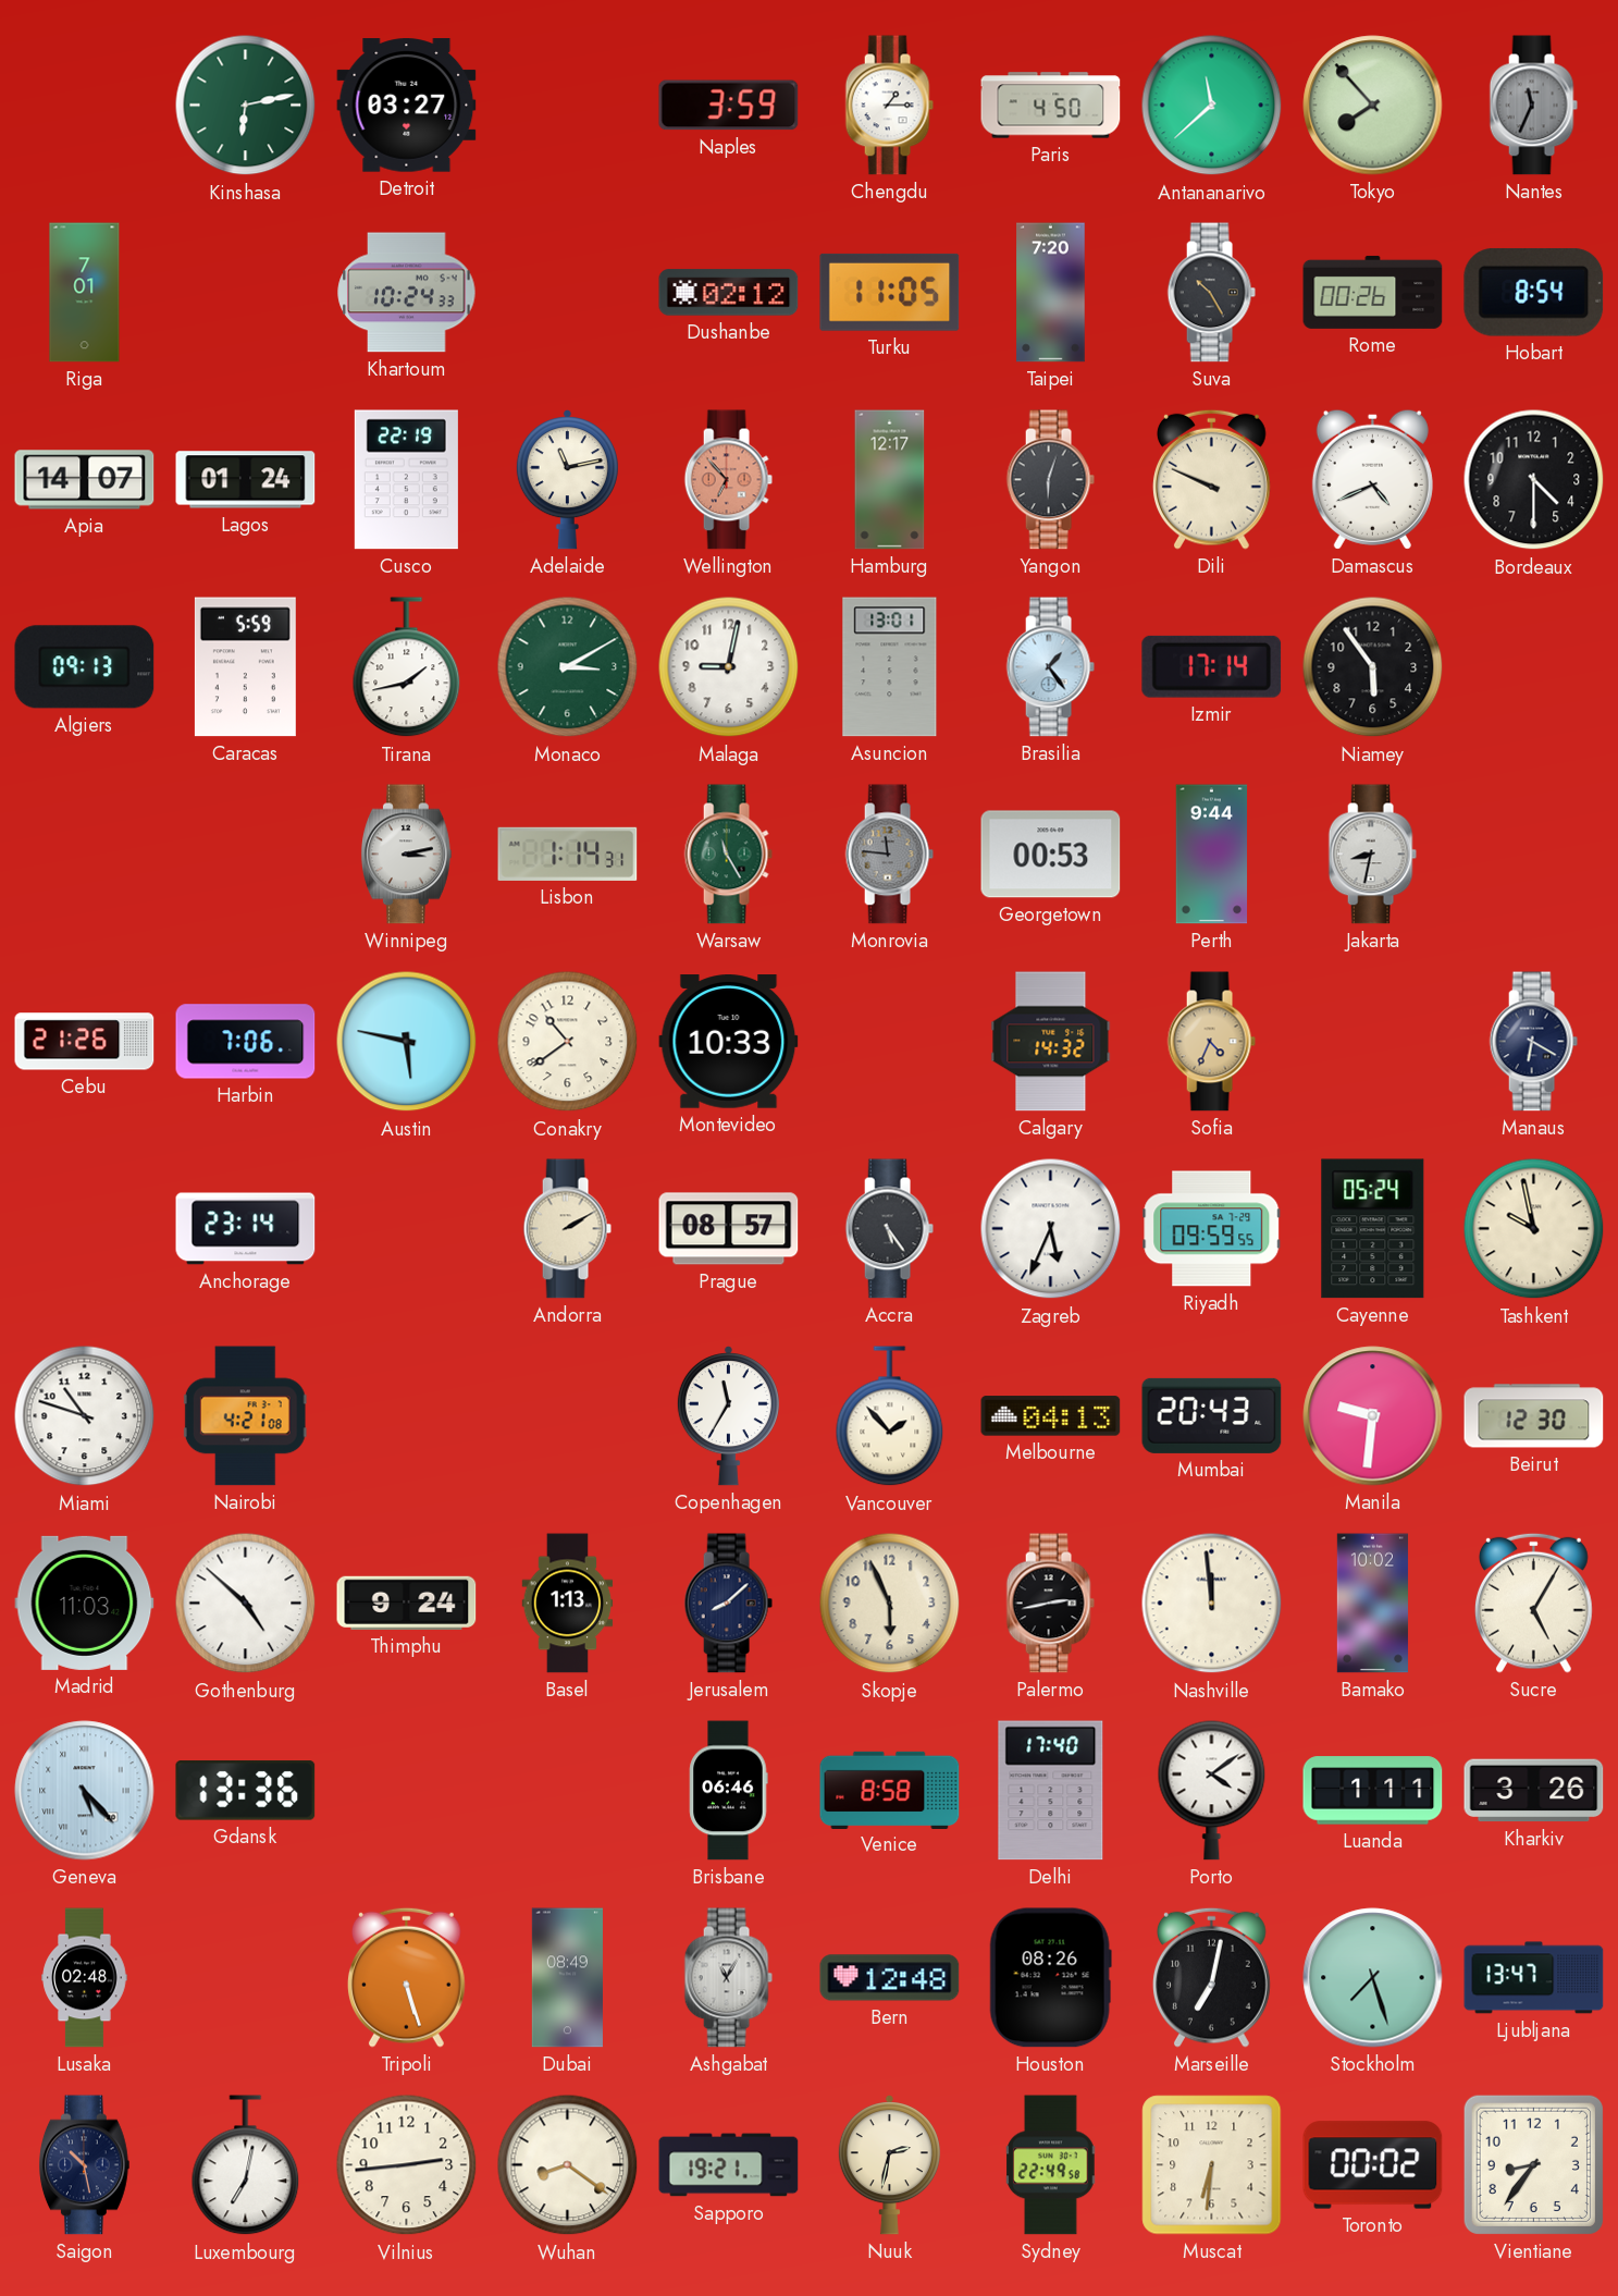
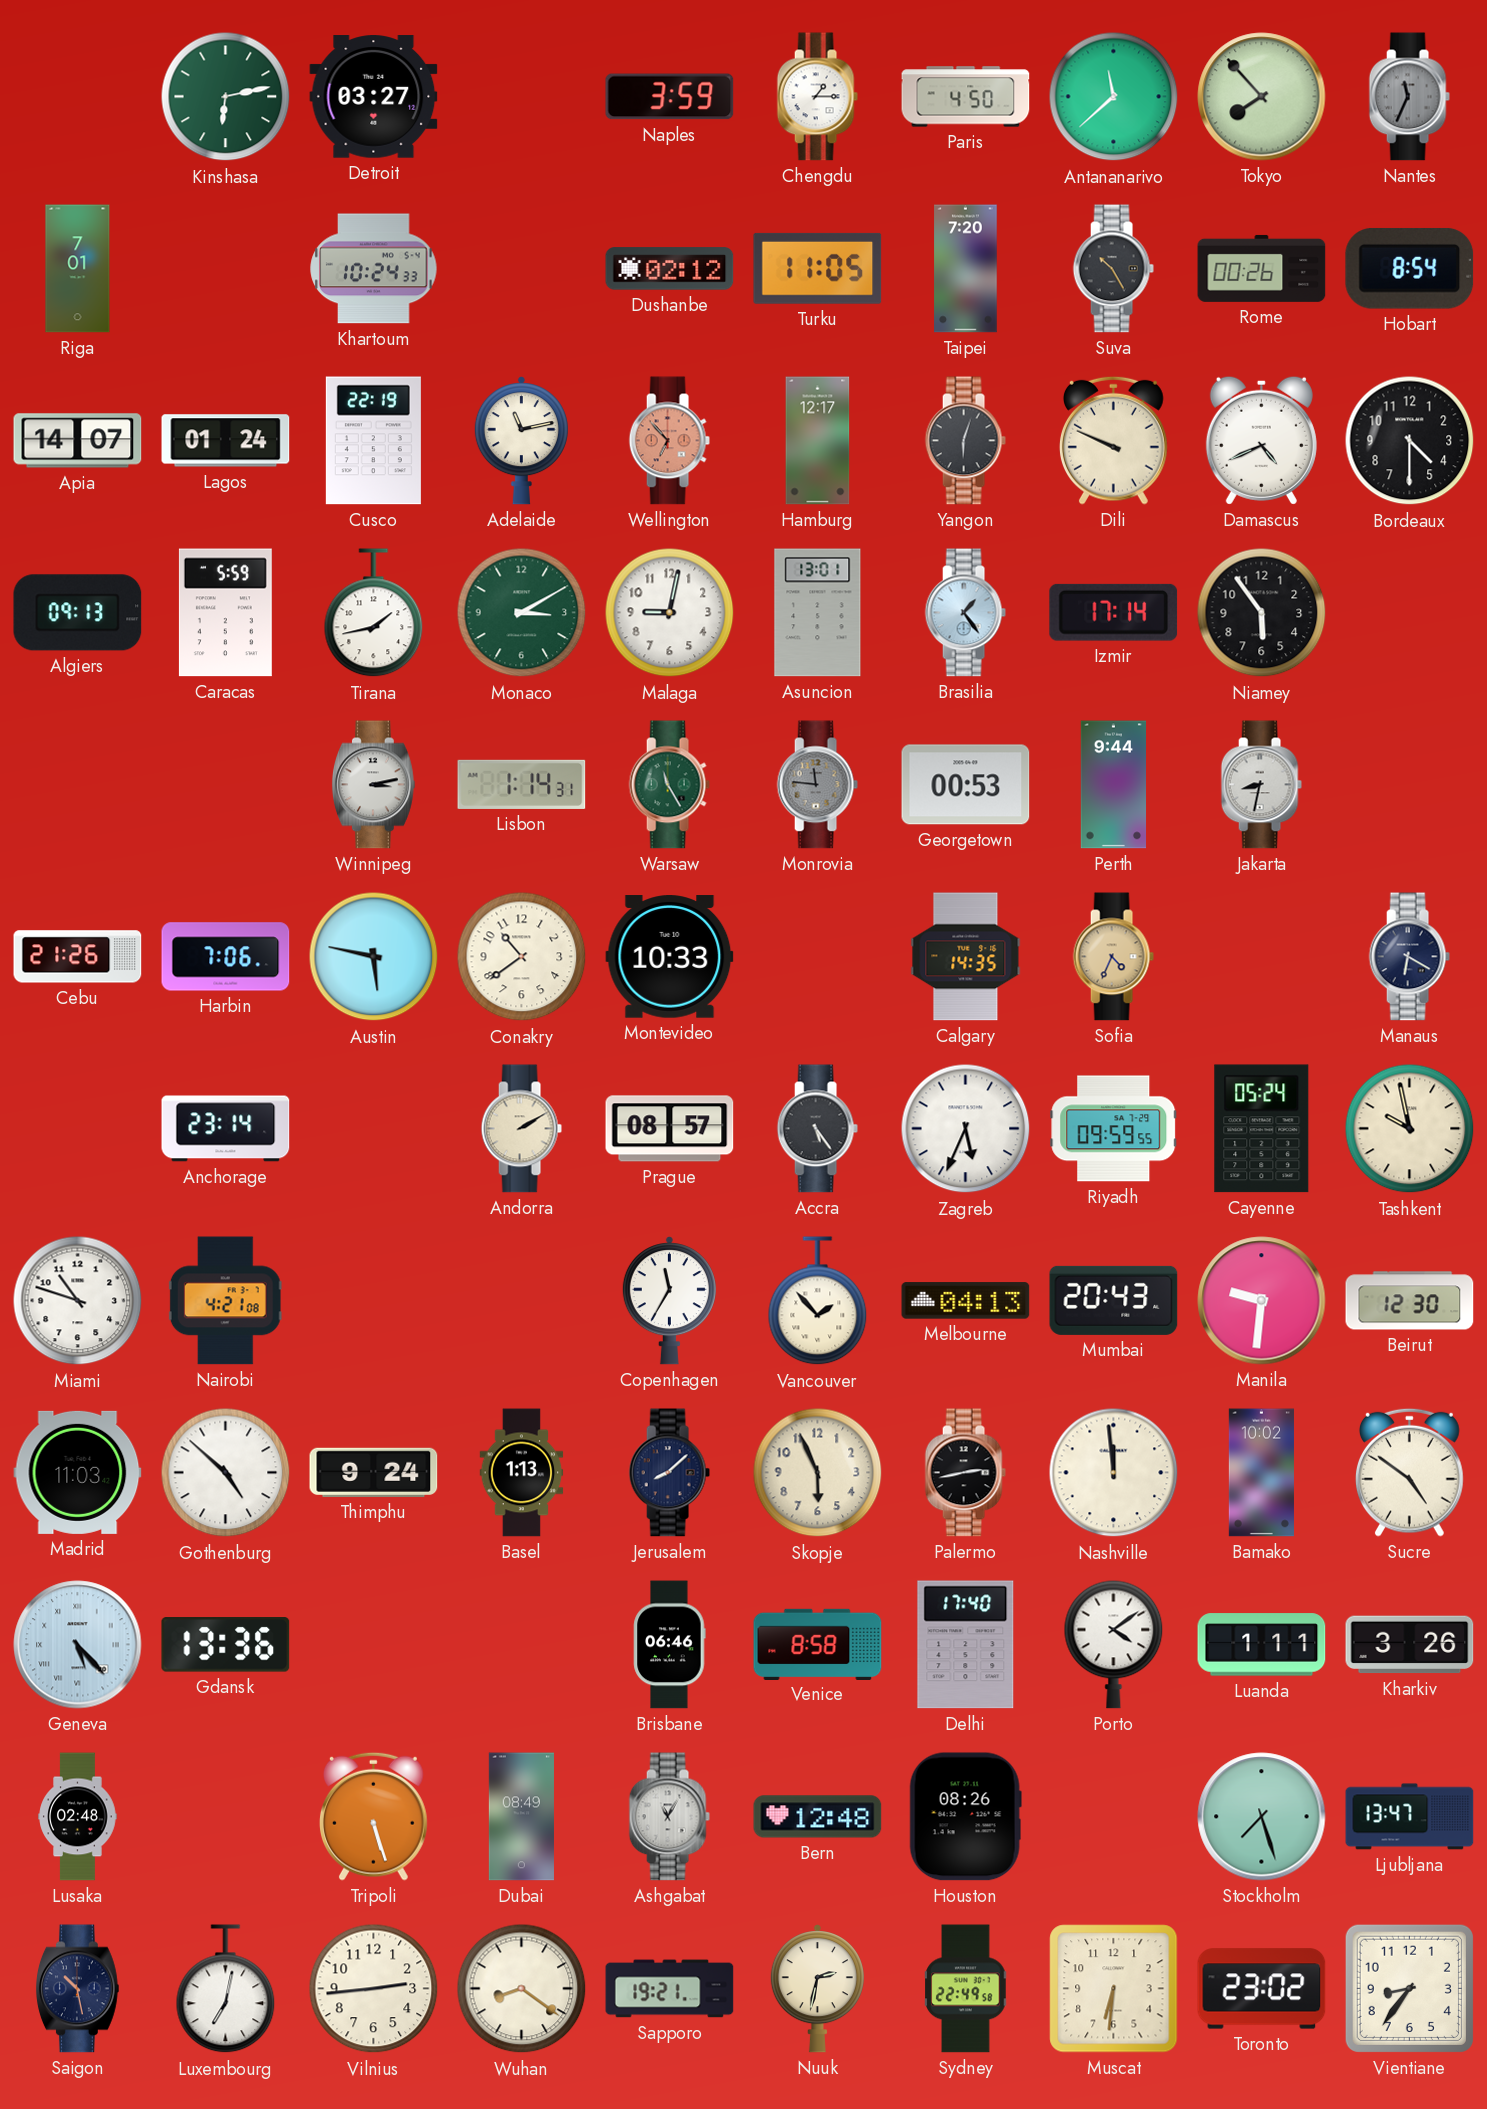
Calgary: 14:32 -> 14:35 (966, 957)
Sucre: 5:05 -> 4:51 (1409, 1472)
Marseille: 7:02 -> none (1211, 1977)
Toronto: 00:02 -> 23:02 (1262, 1989)
